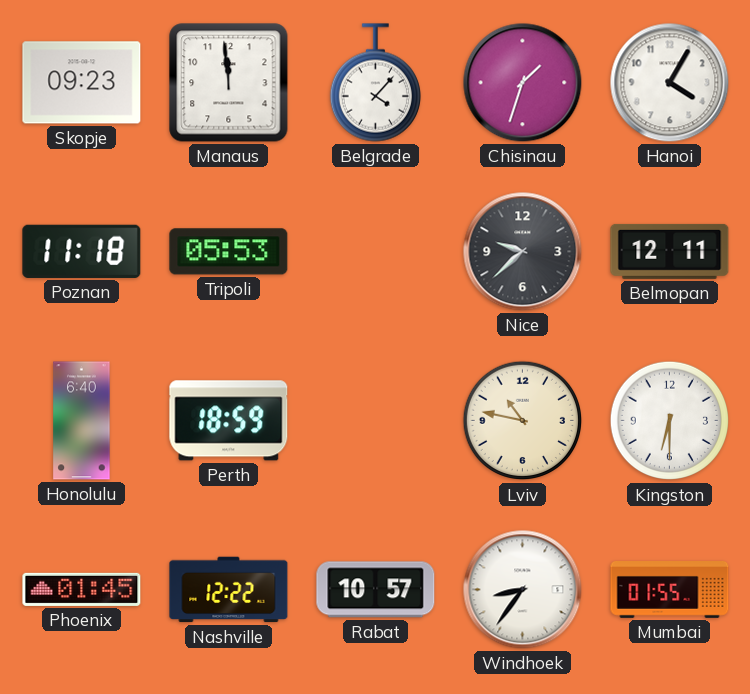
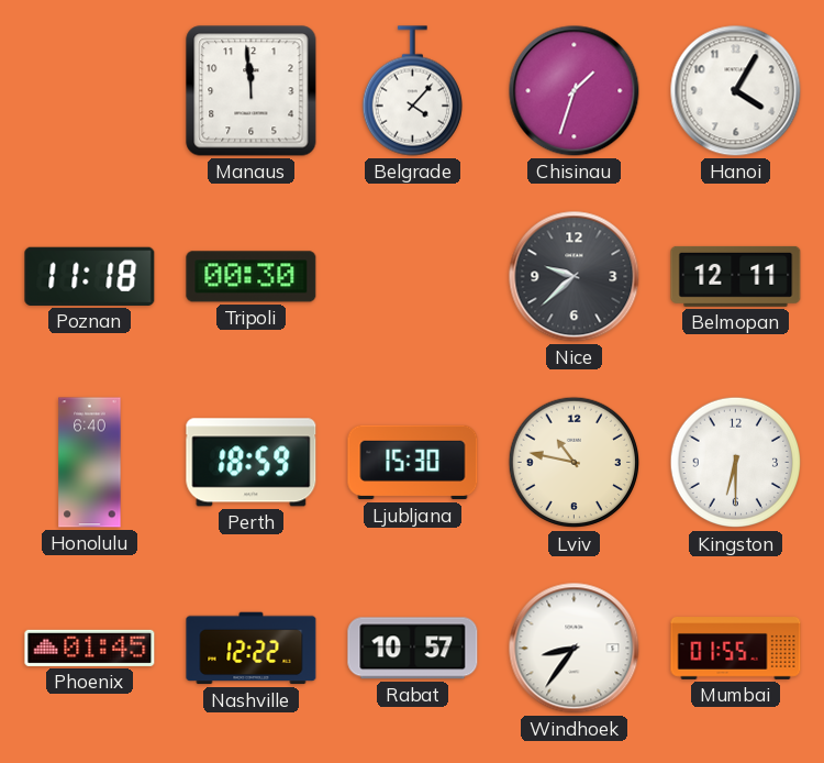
Skopje: 09:23 -> none (82, 83)
Tripoli: 05:53 -> 00:30 (252, 277)
Ljubljana: none -> 15:30 (413, 463)
